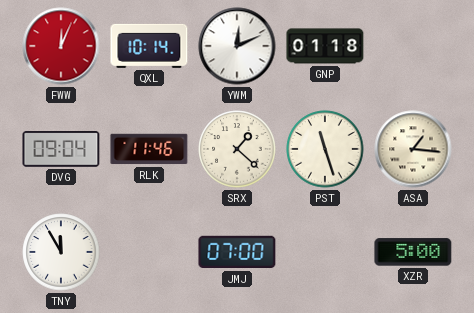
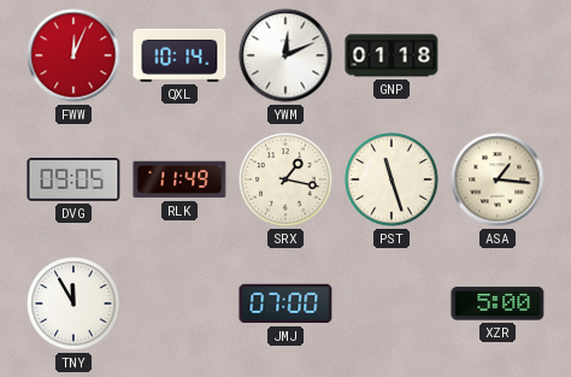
DVG: 09:04 -> 09:05 (73, 181)
RLK: 11:46 -> 11:49 (179, 179)
SRX: 1:22 -> 1:17 (285, 179)
